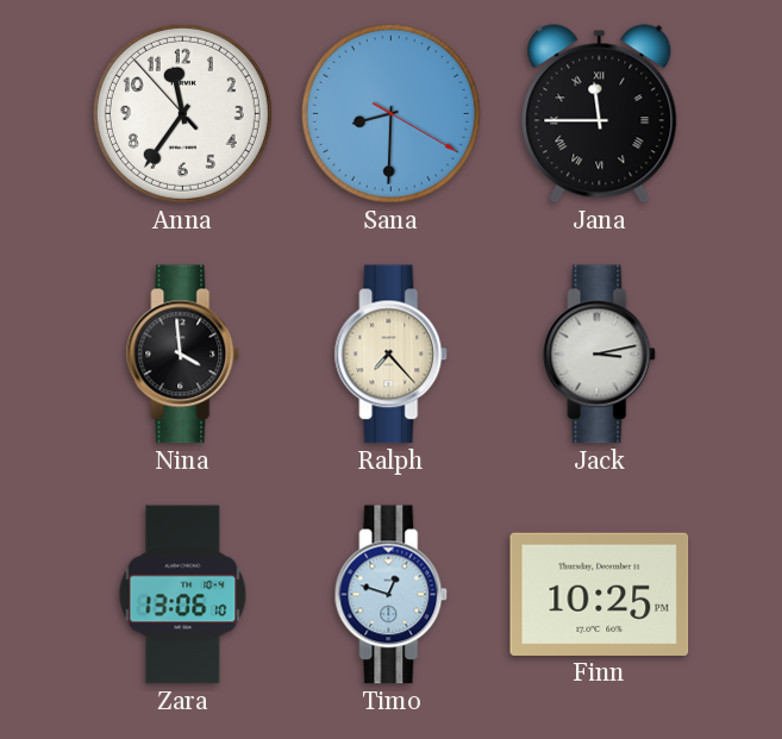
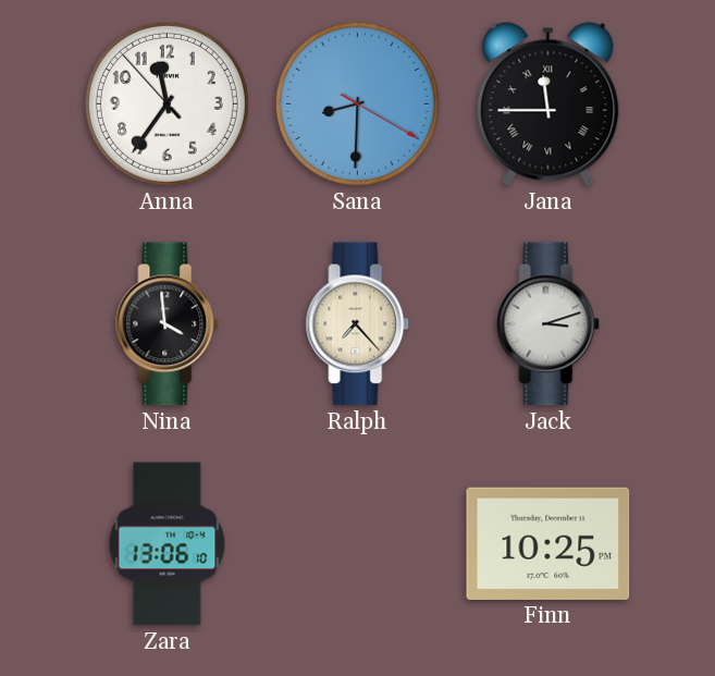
Jack: 3:13 -> 3:12 (548, 324)
Timo: 12:48 -> none (392, 595)
